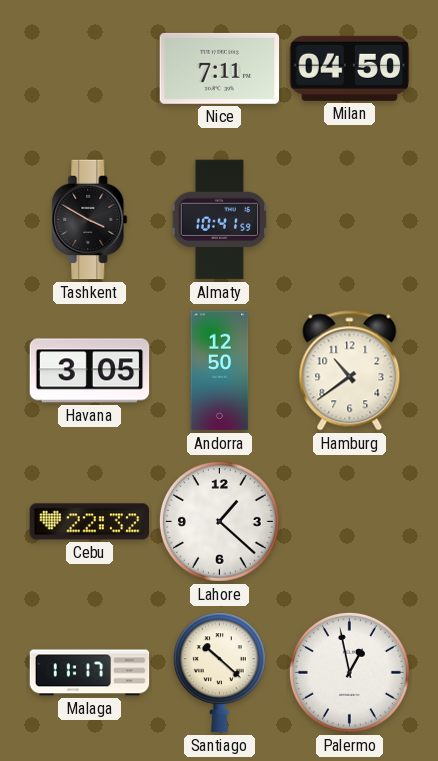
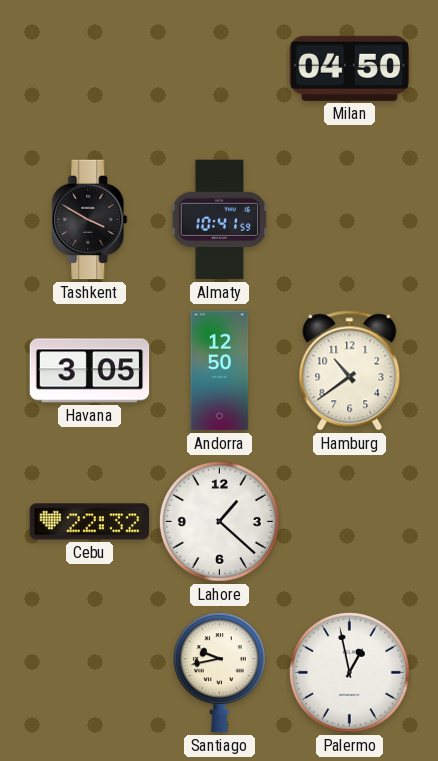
Nice: 7:11 -> none (220, 68)
Malaga: 11:17 -> none (90, 673)
Santiago: 10:22 -> 9:43 (219, 673)
